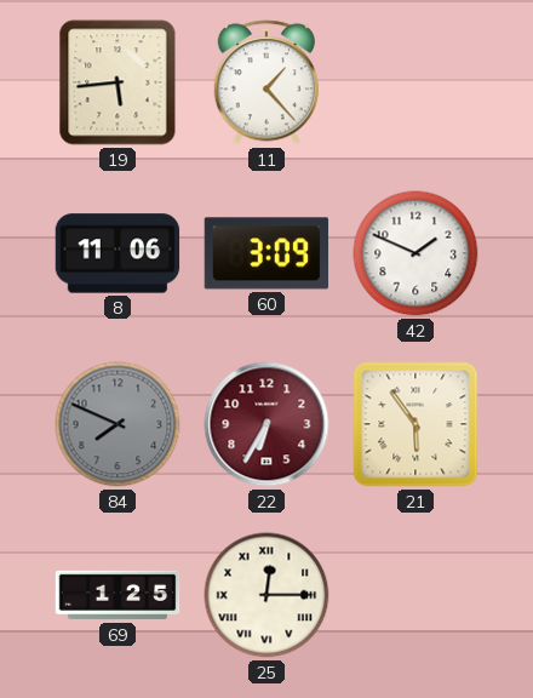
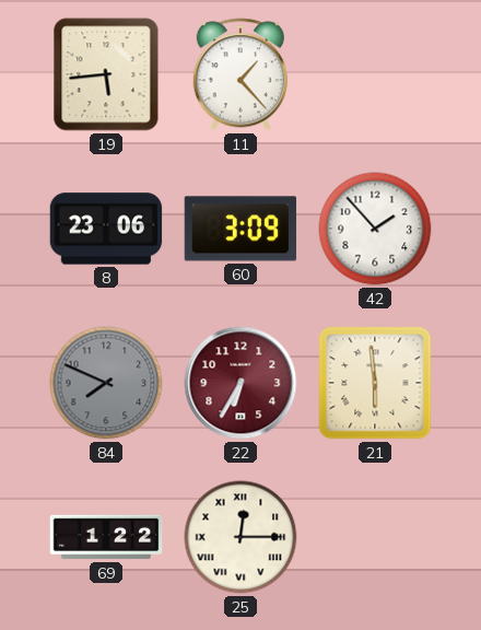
8: 11:06 -> 23:06 (106, 229)
42: 1:49 -> 1:53 (375, 229)
21: 5:54 -> 5:59 (375, 383)
69: 1:25 -> 1:22 (106, 537)
